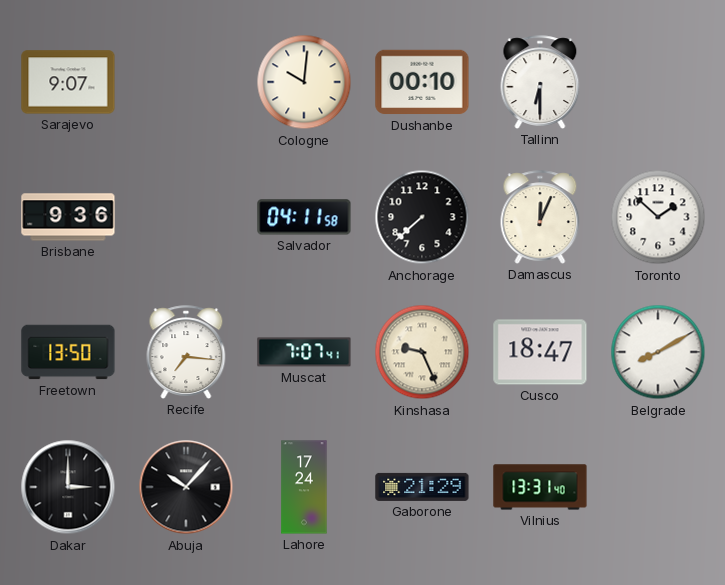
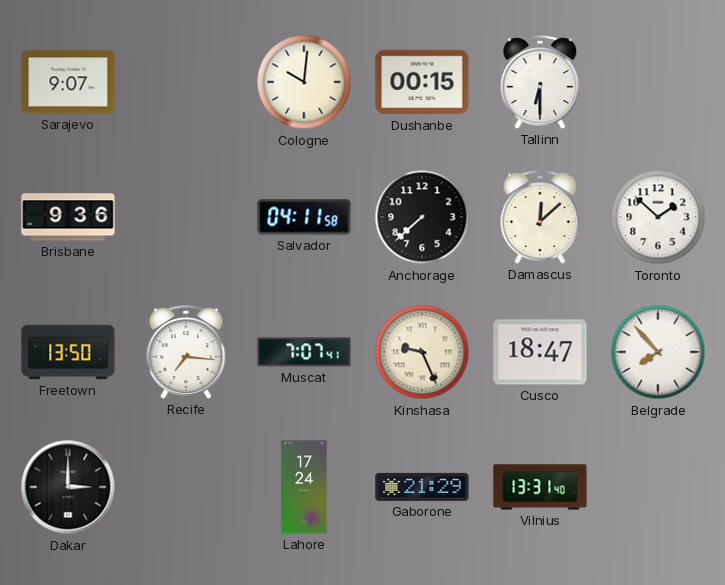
Dushanbe: 00:10 -> 00:15 (422, 82)
Damascus: 12:04 -> 12:08 (540, 217)
Belgrade: 8:10 -> 7:53 (658, 352)
Abuja: 10:07 -> none (186, 487)
